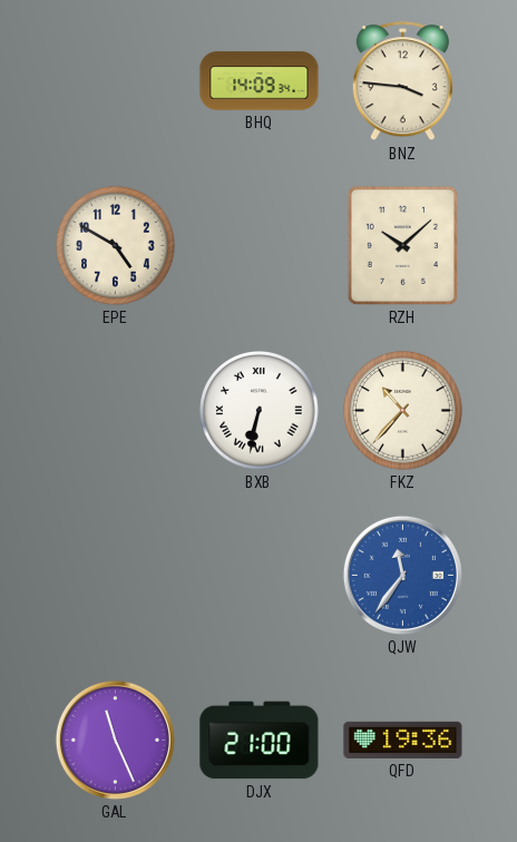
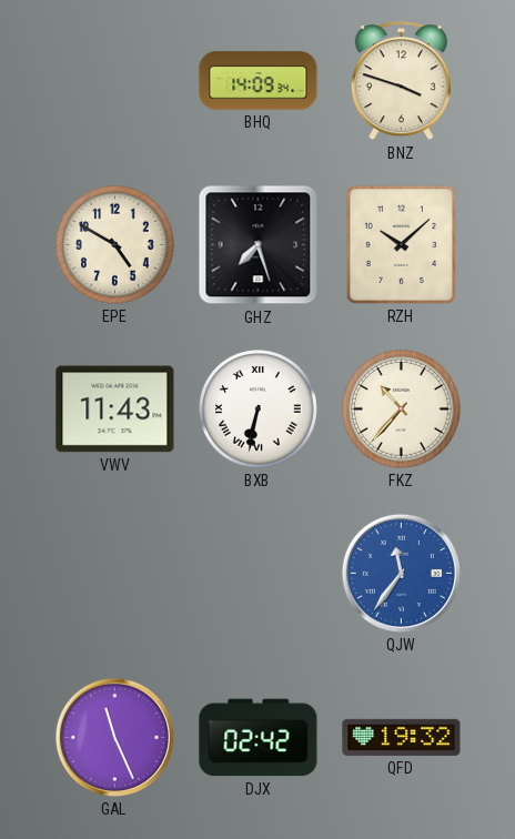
BNZ: 3:46 -> 3:48 (401, 81)
GHZ: none -> 7:27 (259, 245)
VWV: none -> 11:43 (115, 410)
DJX: 21:00 -> 02:42 (259, 738)
QFD: 19:36 -> 19:32 (402, 737)
